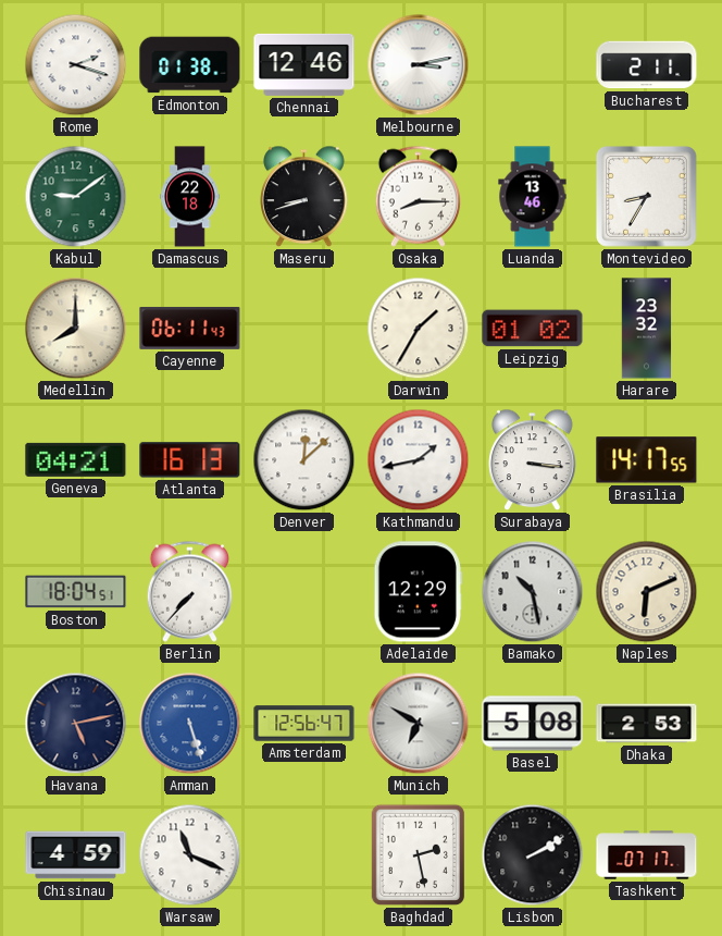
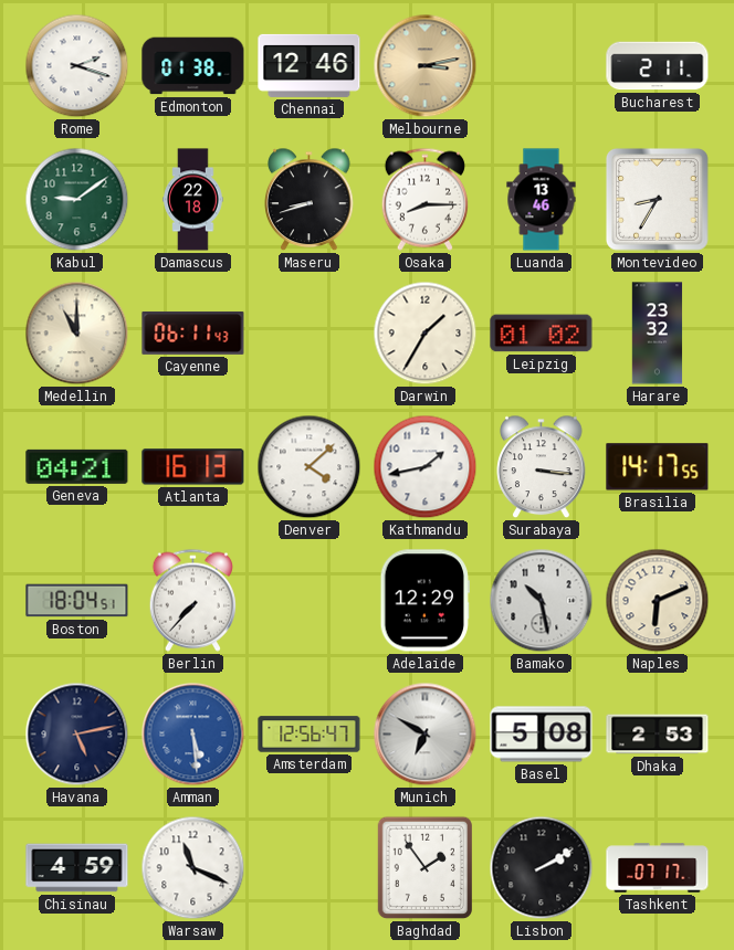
Melbourne dial: white -> champagne (426, 66)
Medellin: 8:00 -> 11:00 (77, 334)
Denver: 12:08 -> 4:08 (310, 467)
Amman: 5:27 -> 5:29 (193, 735)
Baghdad: 2:28 -> 1:54 (426, 868)
